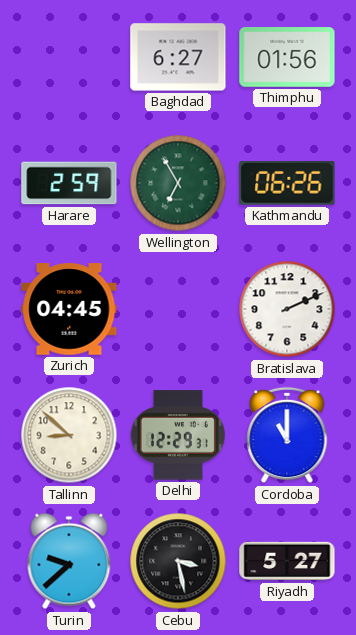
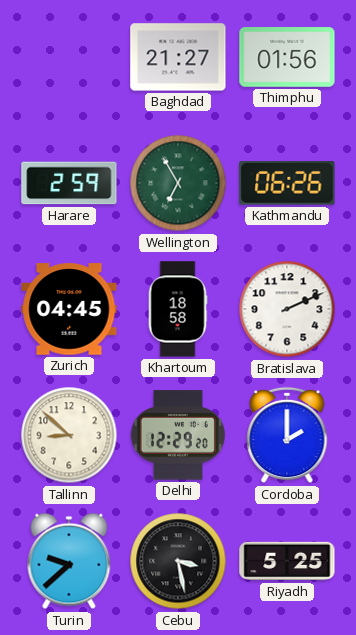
Baghdad: 6:27 -> 21:27 (178, 57)
Khartoum: none -> 18:58 (178, 309)
Delhi: 12:29:31 -> 12:29:20 (178, 435)
Cordoba: 11:00 -> 2:00 (287, 435)
Riyadh: 5:27 -> 5:25 (287, 561)
